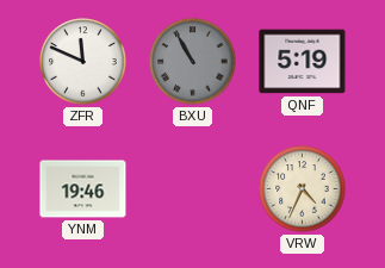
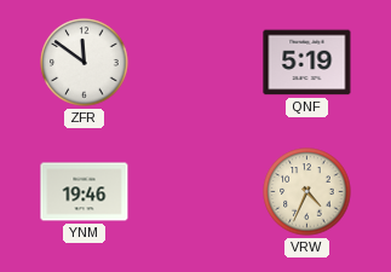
ZFR: 11:49 -> 11:51 (85, 63)
BXU: 10:55 -> none (193, 62)
